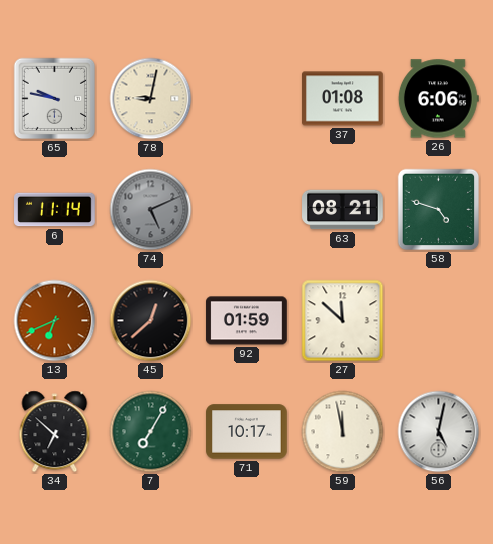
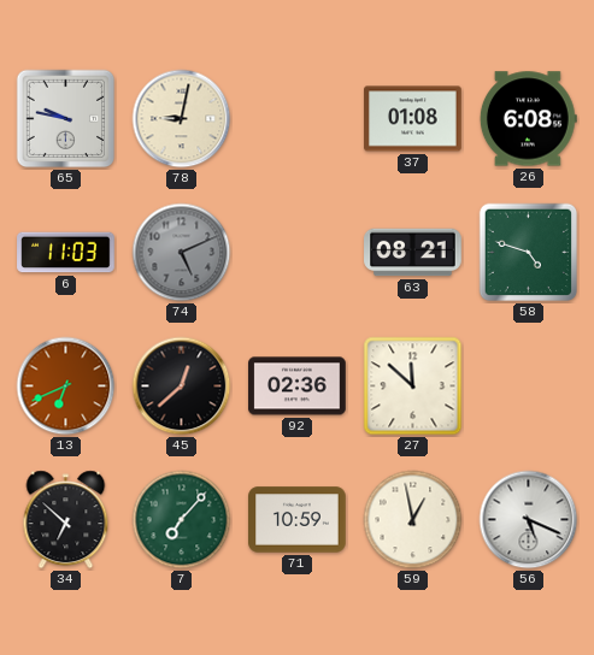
26: 6:06 -> 6:08 (528, 119)
6: 11:14 -> 11:03 (66, 253)
92: 01:59 -> 02:36 (298, 386)
7: 7:05 -> 7:07 (182, 520)
71: 10:17 -> 10:59 (298, 520)
59: 11:58 -> 12:58 (413, 520)
56: 5:02 -> 5:19 (529, 520)
